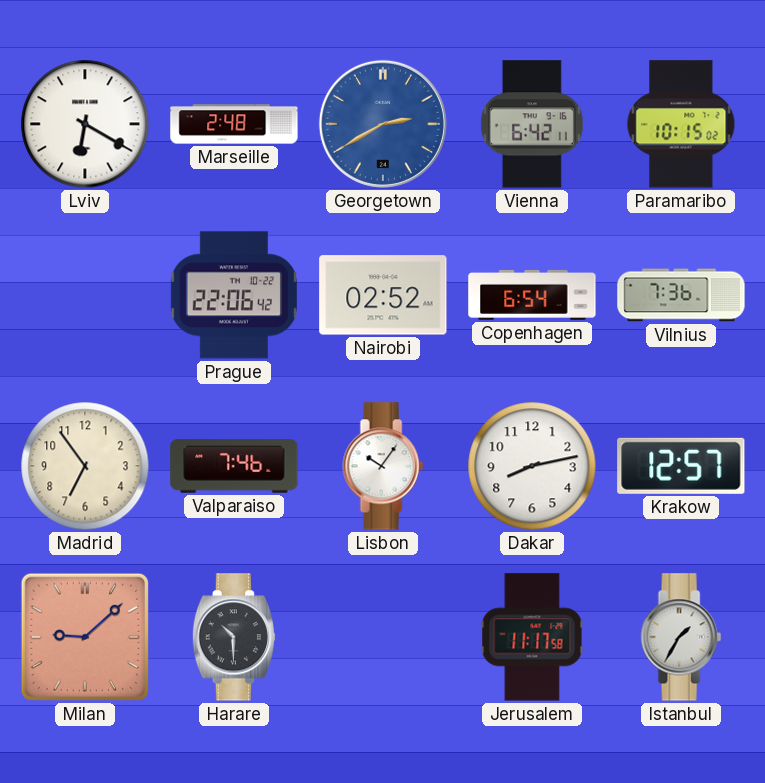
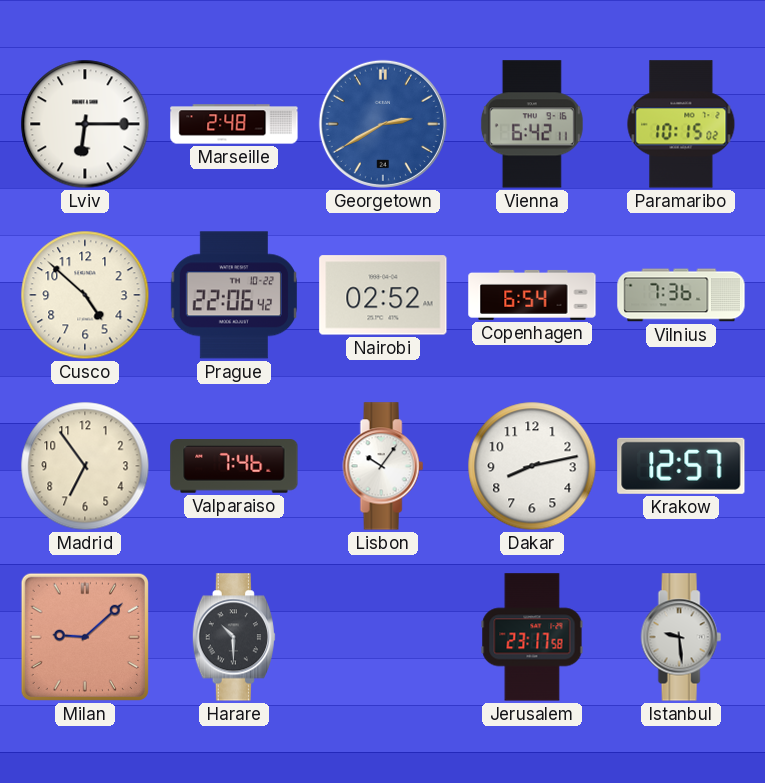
Lviv: 6:20 -> 6:15 (85, 124)
Cusco: none -> 4:52 (85, 295)
Jerusalem: 11:17 -> 23:17 (532, 637)
Istanbul: 1:35 -> 9:29 (681, 637)
